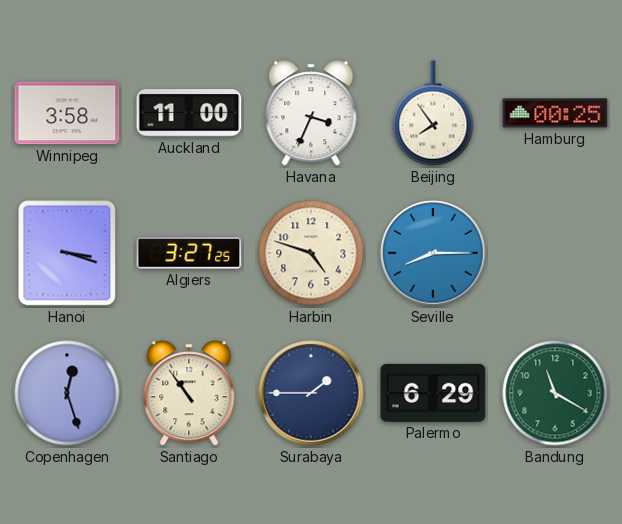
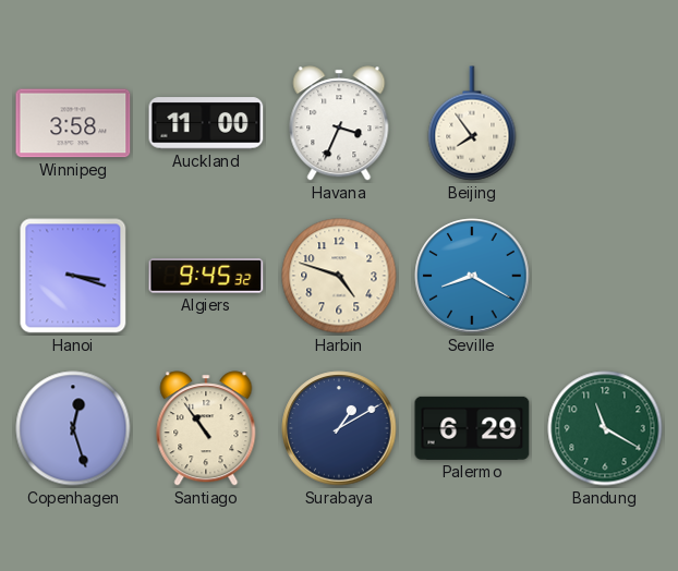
Hamburg: 00:25 -> none (555, 113)
Algiers: 3:27 -> 9:45 (206, 277)
Seville: 8:15 -> 8:20 (472, 276)
Surabaya: 1:45 -> 1:10 (339, 428)
